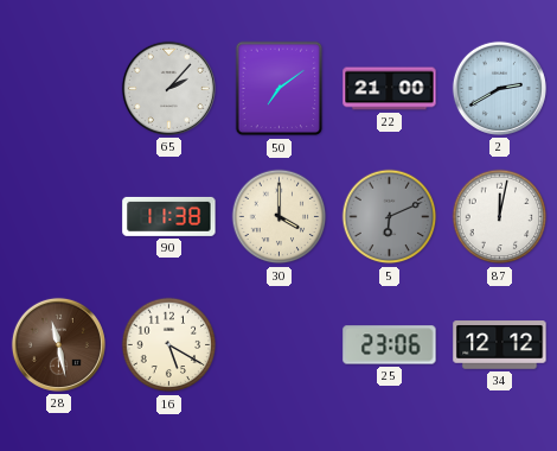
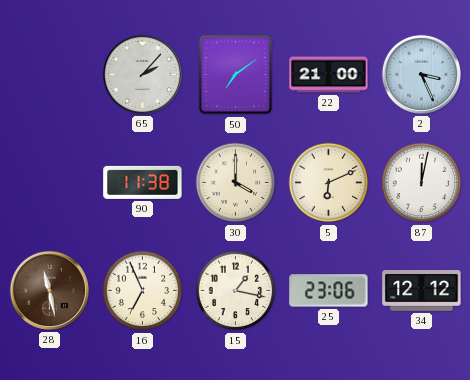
2: 2:40 -> 3:26 (421, 74)
5 dial: grey -> cream (329, 183)
16: 5:20 -> 6:56 (143, 291)
15: none -> 1:17 (236, 291)
